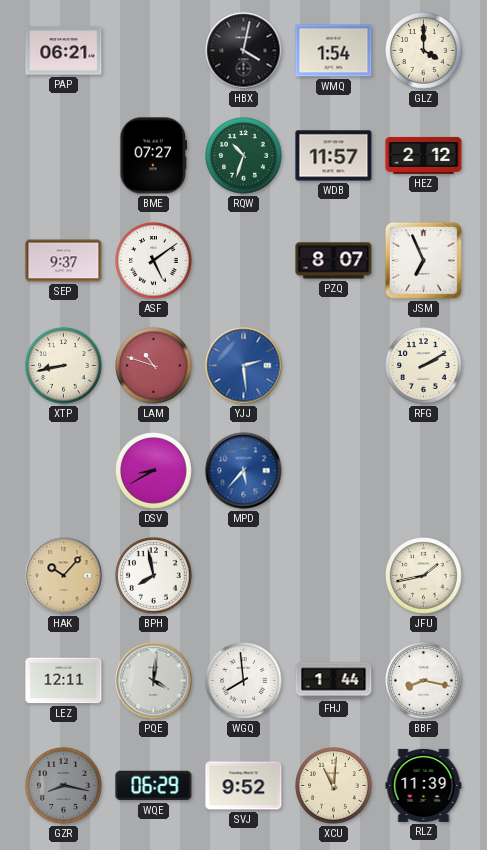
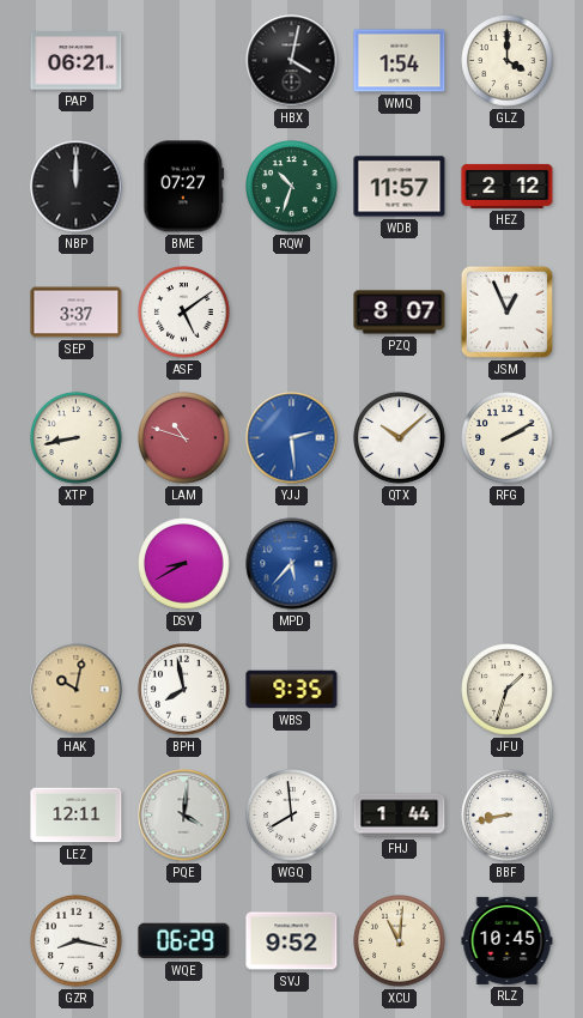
NBP: none -> 12:00 (77, 187)
SEP: 9:37 -> 3:37 (77, 313)
JSM: 6:56 -> 12:56 (506, 311)
QTX: none -> 10:08 (400, 438)
HAK: 10:07 -> 10:02 (77, 690)
WBS: none -> 9:35 (292, 690)
JFU: 1:43 -> 1:33 (508, 690)
BBF: 8:17 -> 8:43 (508, 816)
GZR dial: grey -> white (77, 941)
RLZ: 11:39 -> 10:45 (508, 940)
